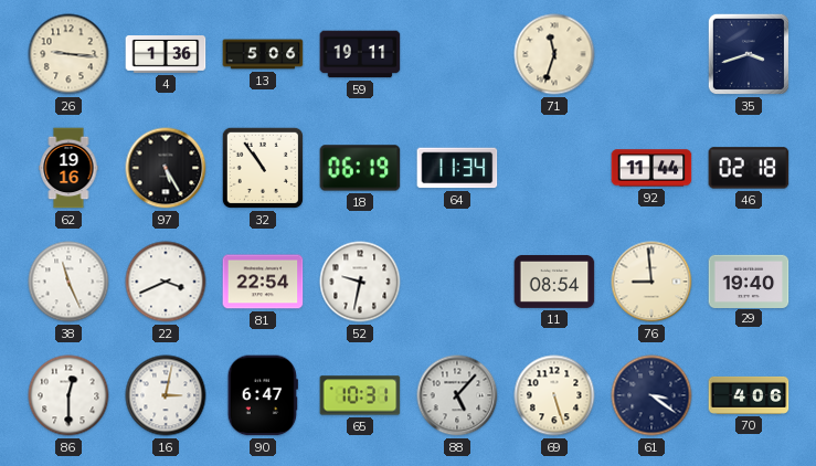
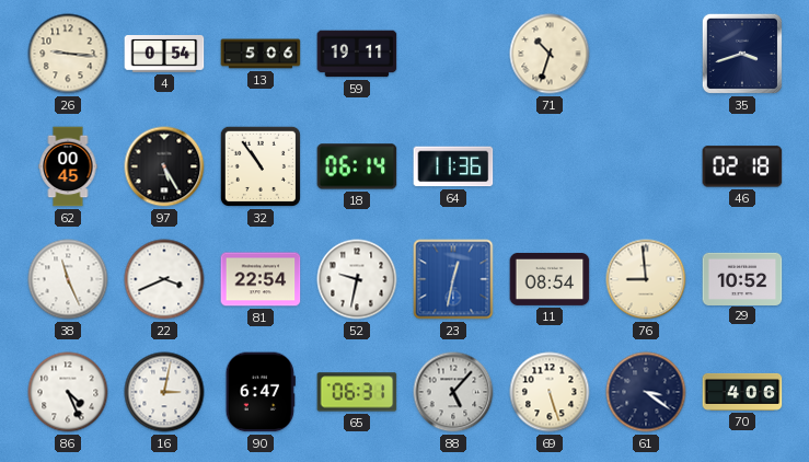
4: 1:36 -> 0:54 (164, 54)
71: 11:33 -> 10:33 (550, 54)
62: 19:16 -> 00:45 (68, 166)
18: 06:19 -> 06:14 (357, 166)
64: 11:34 -> 11:36 (453, 166)
92: 11:44 -> none (651, 168)
23: none -> 12:32 (453, 279)
29: 19:40 -> 10:52 (742, 278)
86: 12:30 -> 4:26 (68, 392)
65: 10:31 -> 06:31 (357, 392)
